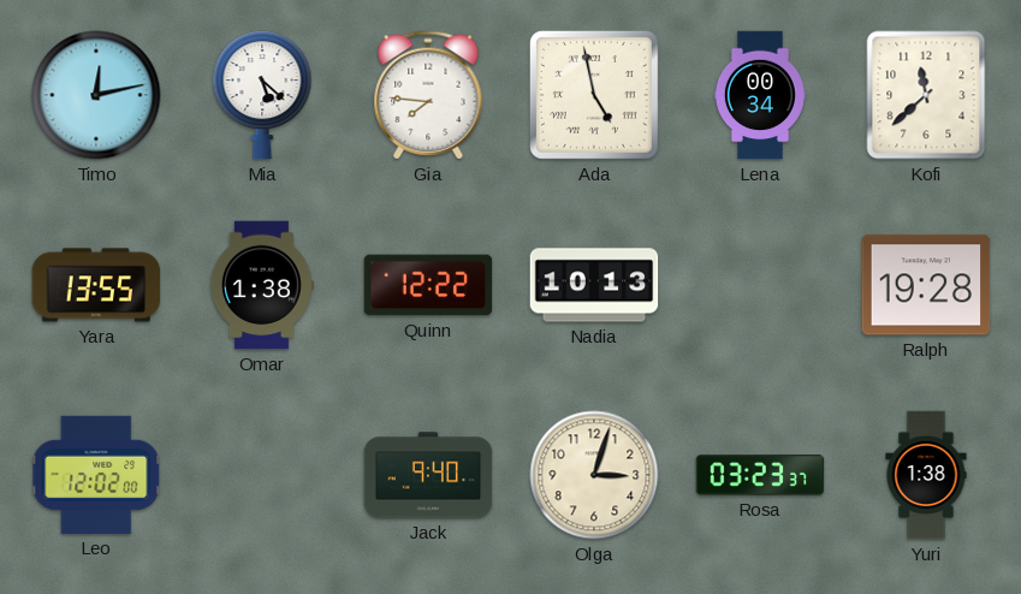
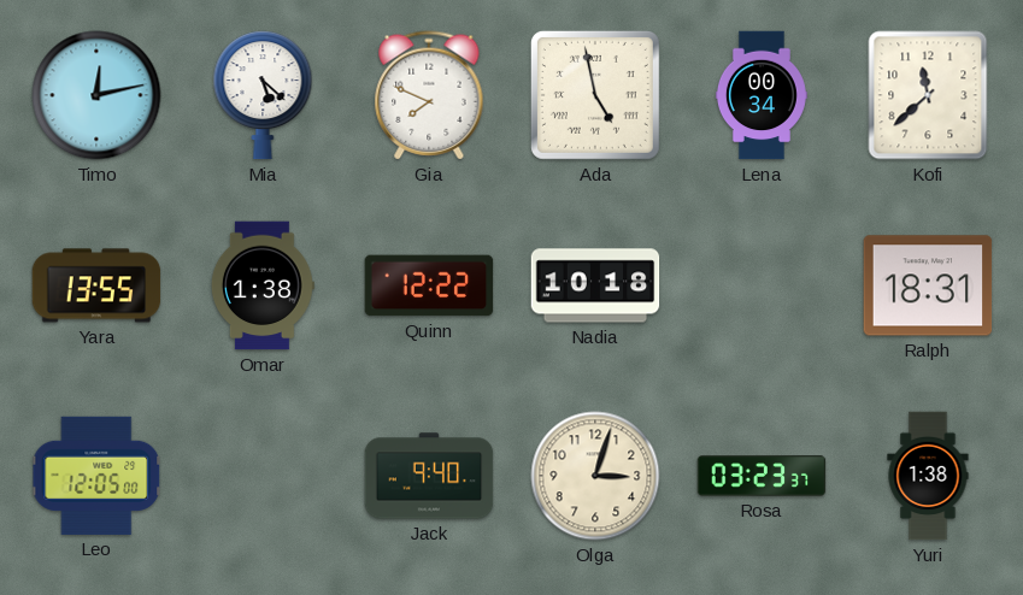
Gia: 7:46 -> 7:49 (429, 95)
Nadia: 10:13 -> 10:18 (595, 285)
Ralph: 19:28 -> 18:31 (928, 285)
Leo: 12:02 -> 12:05 (98, 476)
